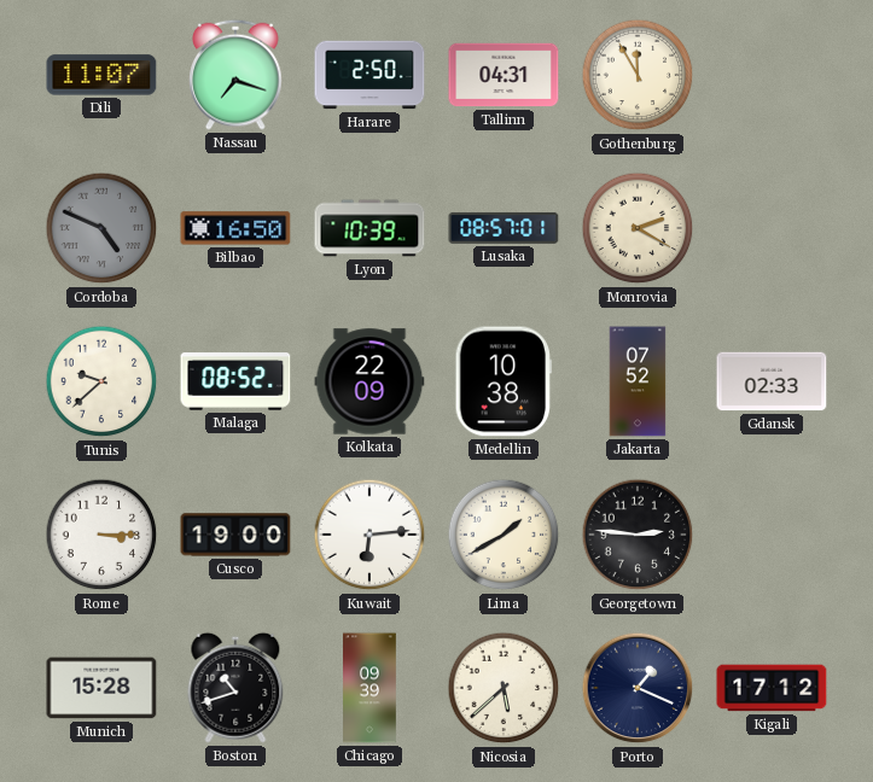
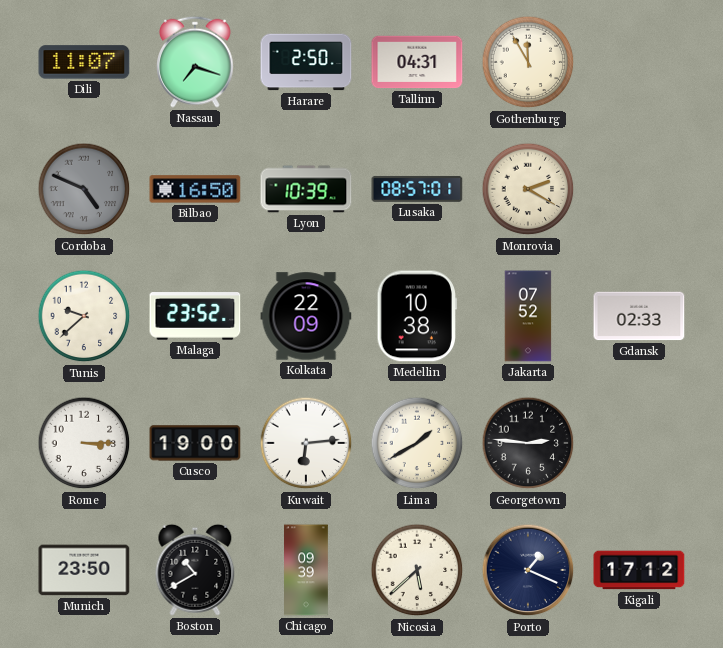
Malaga: 08:52 -> 23:52 (195, 316)
Munich: 15:28 -> 23:50 (84, 570)
Boston: 10:42 -> 10:40 (195, 570)
